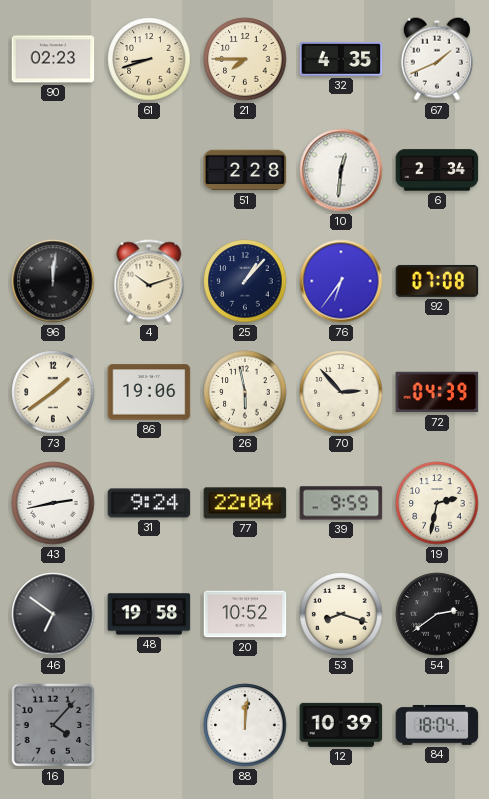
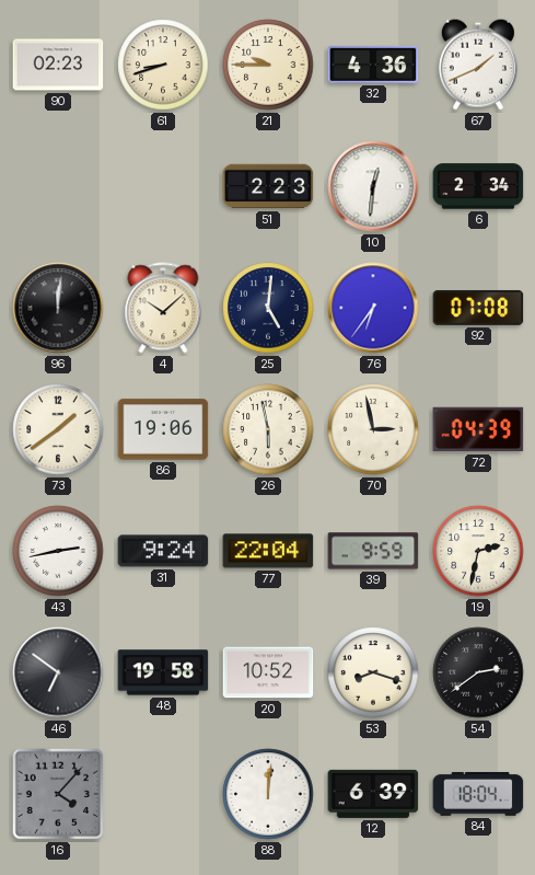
21: 7:45 -> 9:45 (268, 65)
32: 4:35 -> 4:36 (373, 65)
51: 2:28 -> 2:23 (268, 186)
4: 10:12 -> 10:08 (163, 308)
25: 1:07 -> 5:01 (268, 308)
70: 2:53 -> 2:58 (373, 429)
12: 10:39 -> 6:39 (373, 794)
